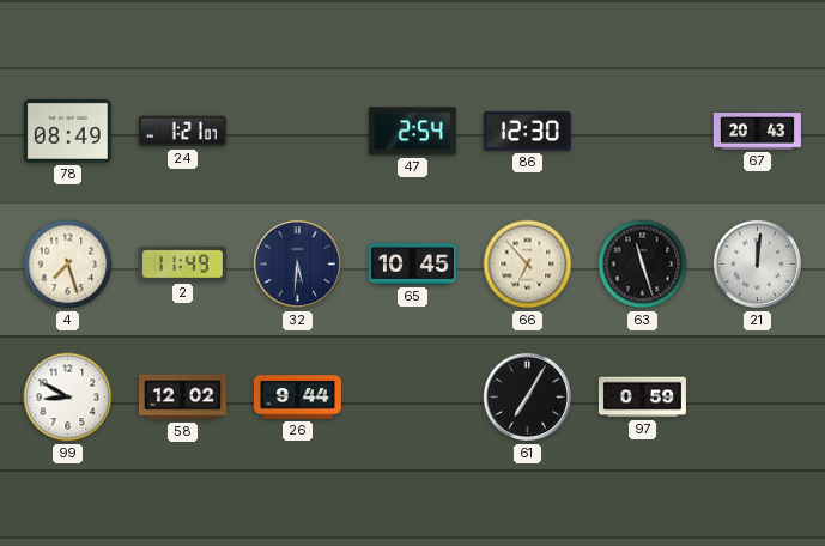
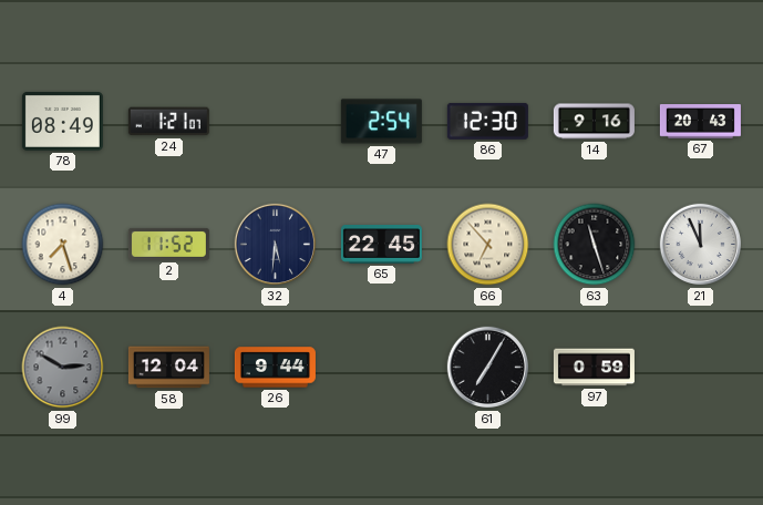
14: none -> 9:16 (594, 122)
2: 11:49 -> 11:52 (168, 244)
65: 10:45 -> 22:45 (381, 245)
21: 12:01 -> 11:56 (701, 245)
99: 8:50 -> 2:50 (63, 368)
99 dial: white -> grey (63, 368)
58: 12:02 -> 12:04 (168, 368)
